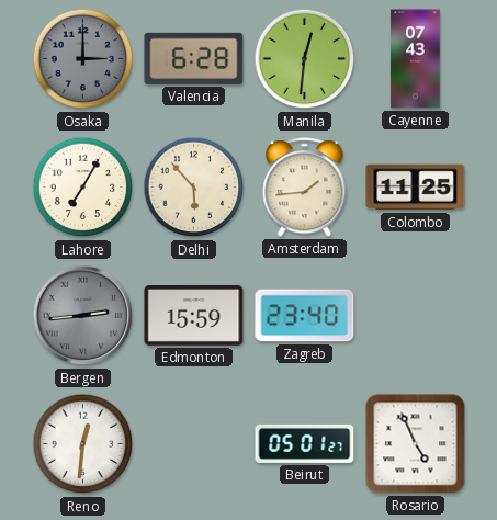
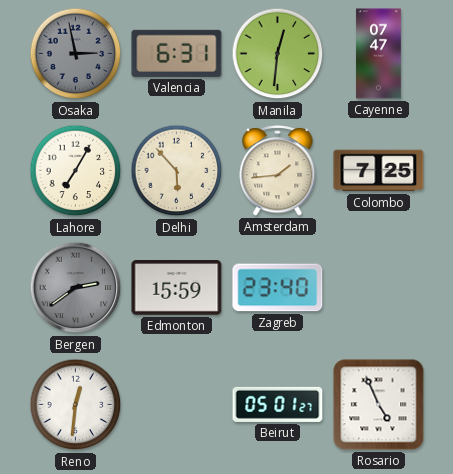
Osaka: 3:00 -> 2:58 (76, 54)
Valencia: 6:28 -> 6:31 (177, 53)
Cayenne: 07:43 -> 07:47 (379, 54)
Colombo: 11:25 -> 7:25 (379, 171)
Bergen: 2:44 -> 2:39 (76, 288)
